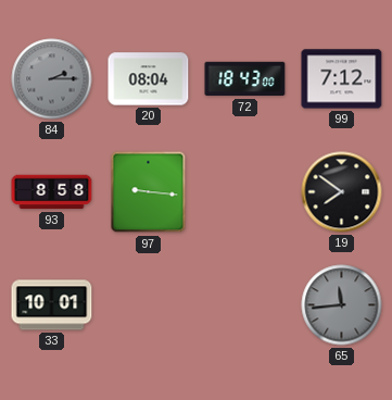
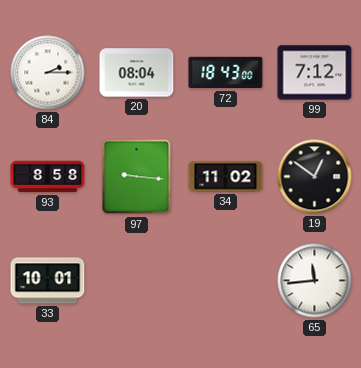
84 dial: grey -> white (48, 73)
34: none -> 11:02 (226, 177)
19: 7:51 -> 12:51 (315, 177)
65 dial: grey -> white (315, 281)
